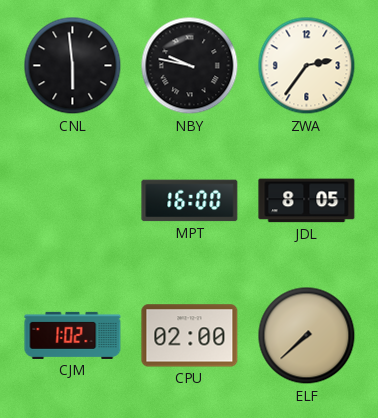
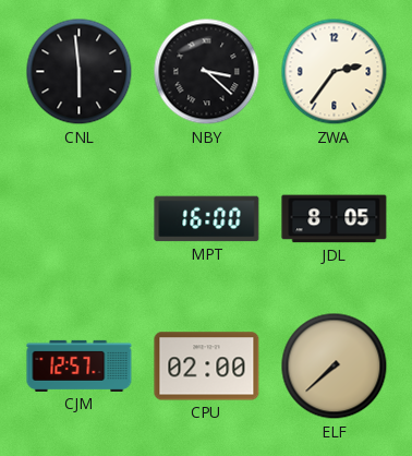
NBY: 9:47 -> 3:22 (207, 72)
CJM: 1:02 -> 12:57 (80, 365)
